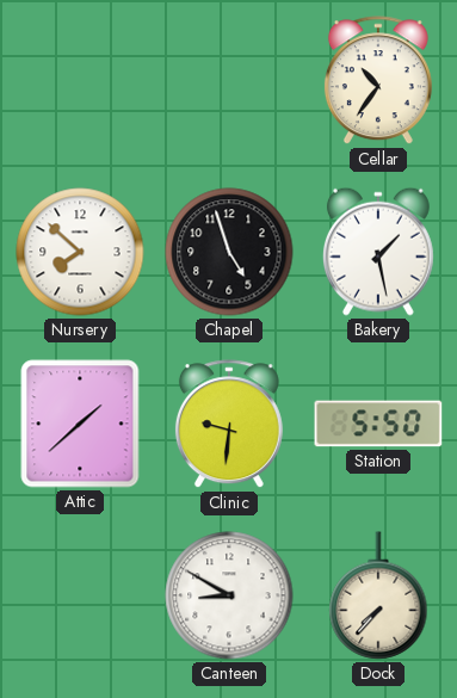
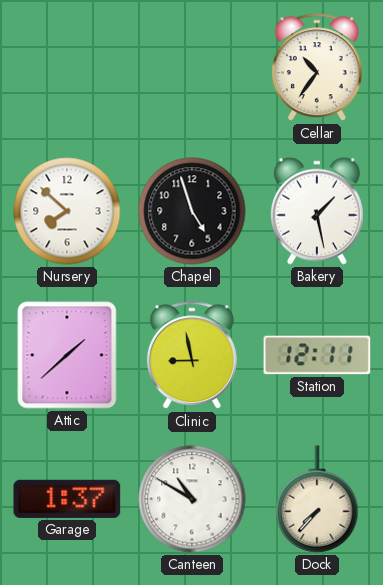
Clinic: 9:31 -> 8:58 (192, 356)
Station: 5:50 -> 12:11 (317, 355)
Garage: none -> 1:37 (67, 499)
Canteen: 8:50 -> 10:50 (192, 499)
